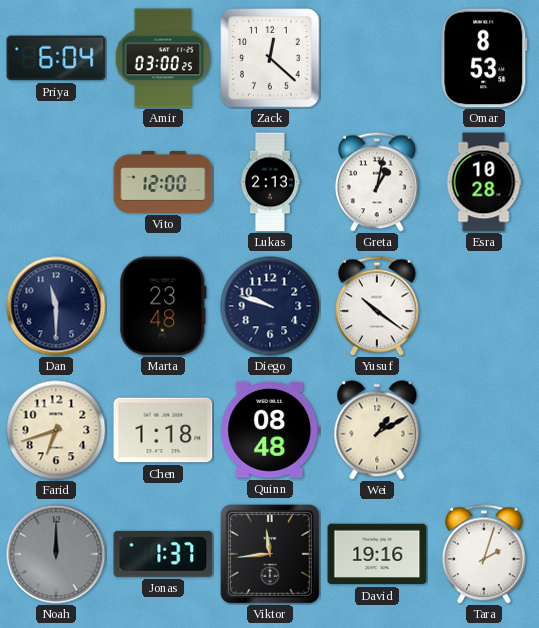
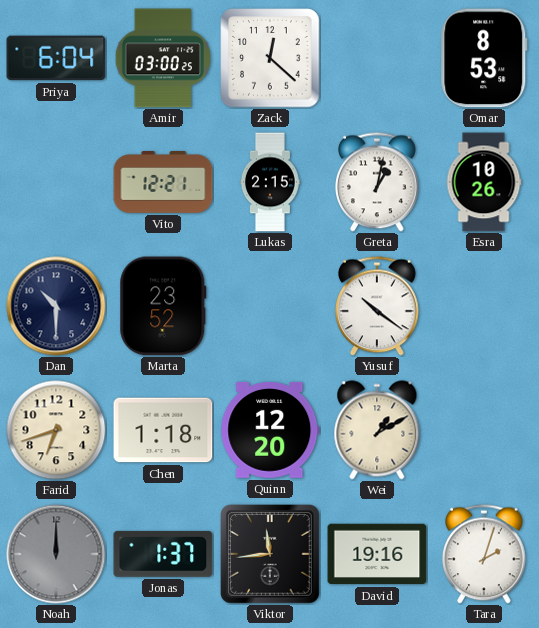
Vito: 12:00 -> 12:21 (163, 183)
Lukas: 2:13 -> 2:15 (270, 182)
Esra: 10:28 -> 10:26 (484, 182)
Dan: 11:30 -> 10:30 (56, 306)
Marta: 23:48 -> 23:52 (163, 306)
Diego: 9:48 -> none (270, 306)
Quinn: 08:48 -> 12:20 (270, 430)
